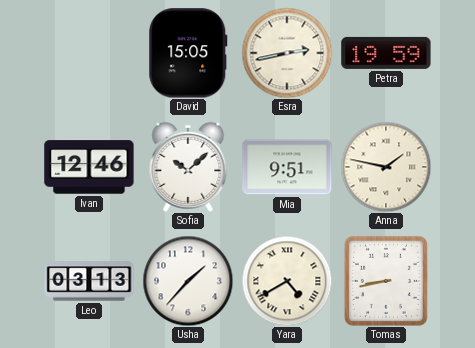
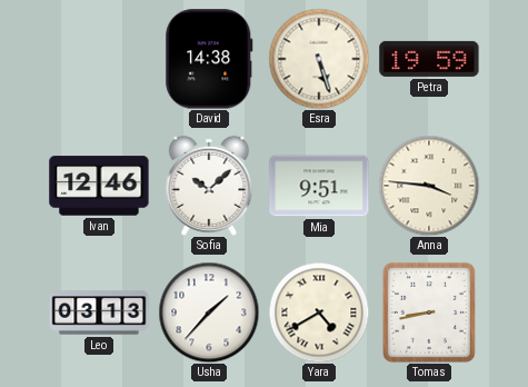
David: 15:05 -> 14:38 (209, 59)
Esra: 2:43 -> 5:27 (319, 59)
Anna: 1:47 -> 3:46 (429, 186)
